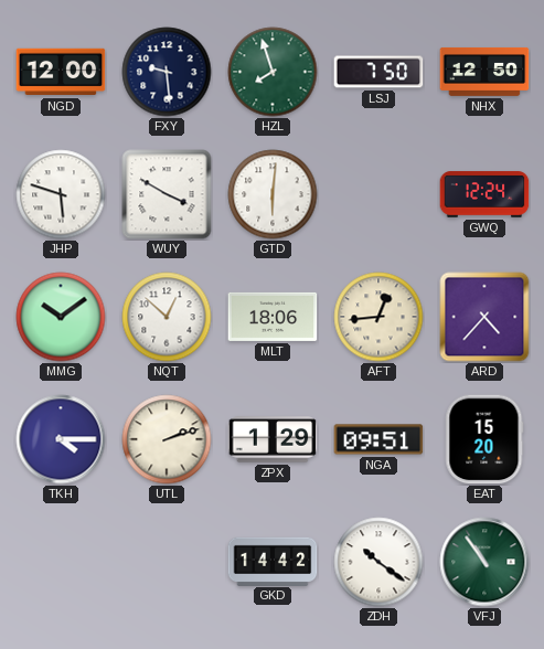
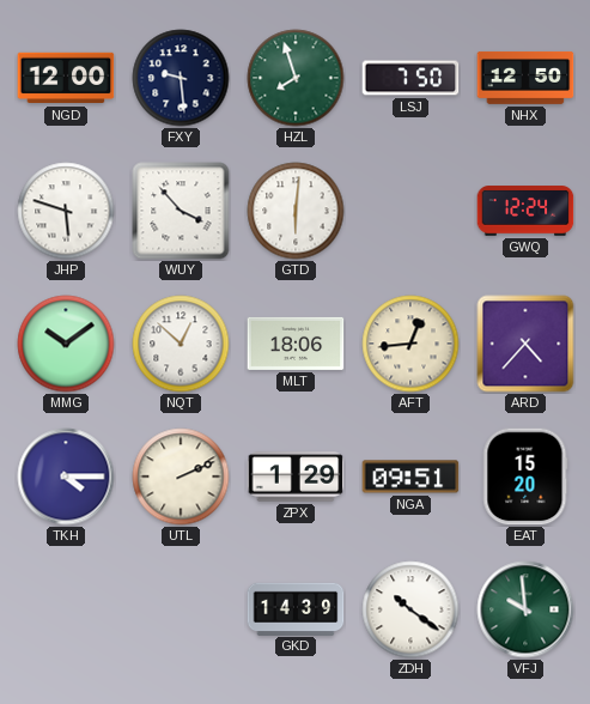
WUY: 3:50 -> 3:53 (181, 211)
UTL: 2:12 -> 2:11 (181, 477)
GKD: 14:42 -> 14:39 (296, 608)
VFJ: 10:54 -> 9:59 (525, 609)
